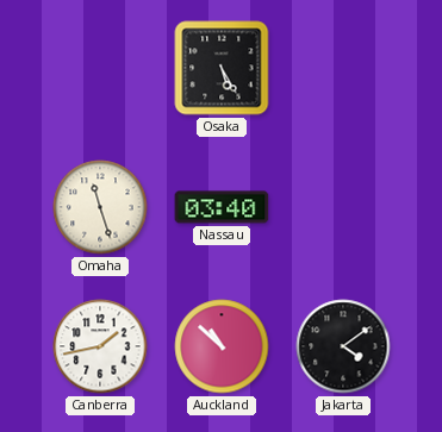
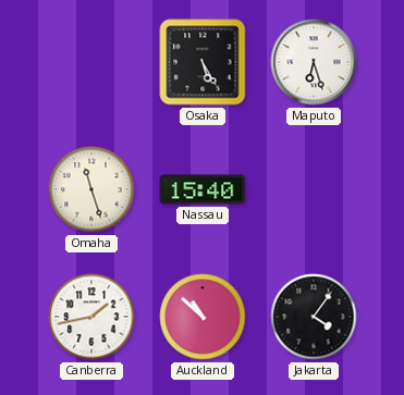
Maputo: none -> 6:27 (314, 62)
Nassau: 03:40 -> 15:40 (203, 189)
Jakarta: 4:09 -> 4:06 (314, 317)
